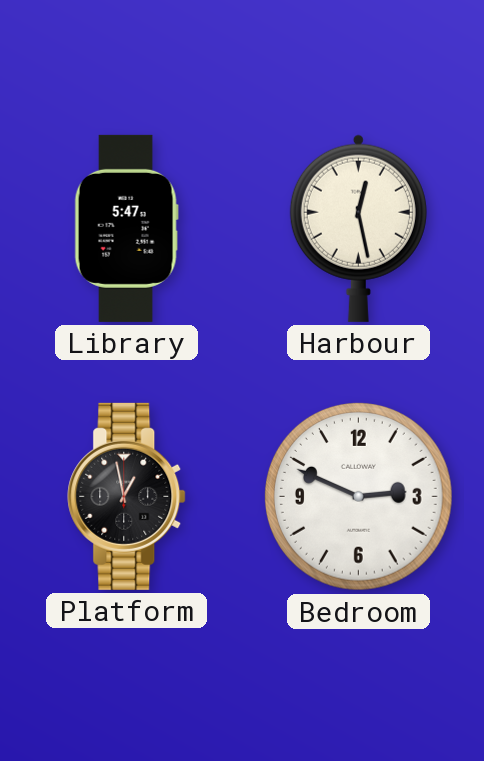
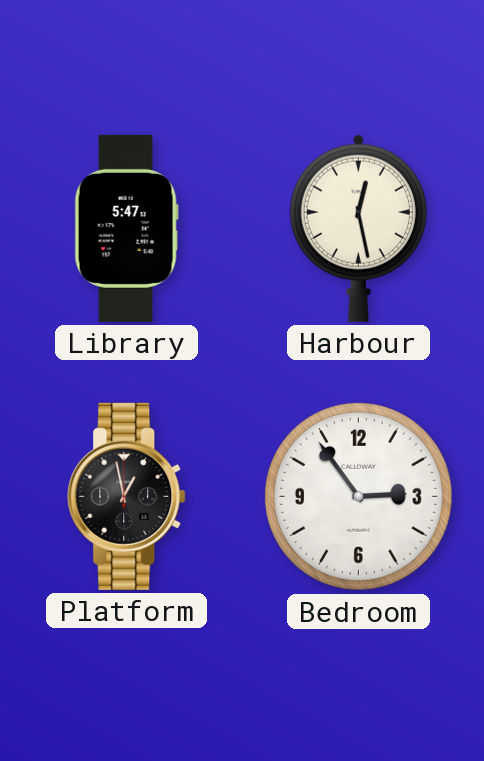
Bedroom: 2:49 -> 2:54 (358, 496)
